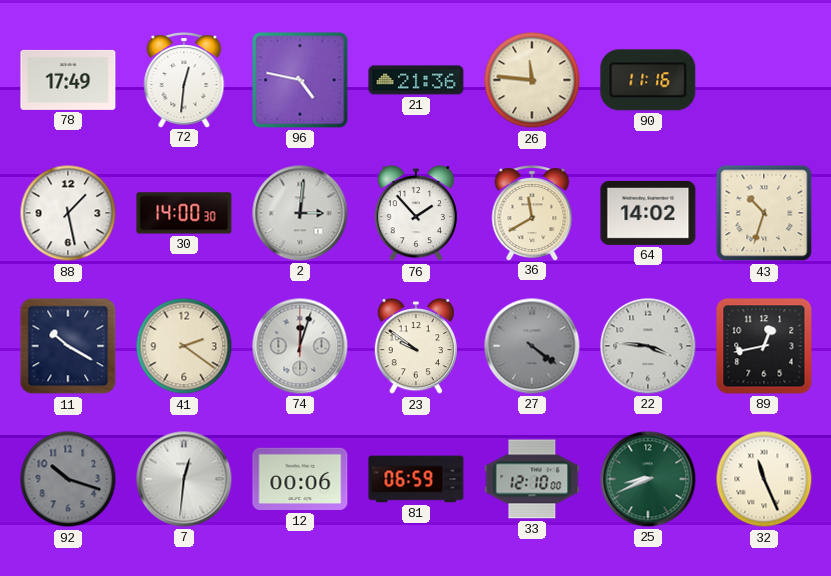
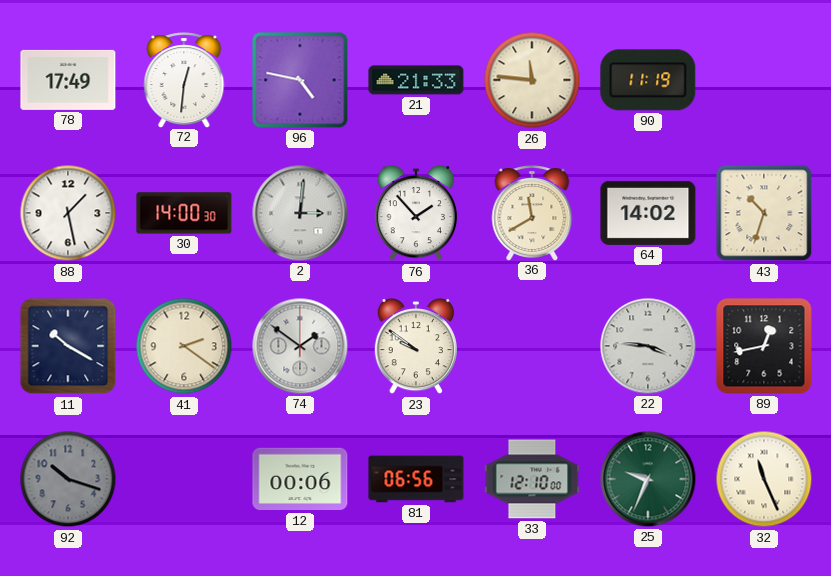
21: 21:36 -> 21:33 (416, 80)
90: 11:16 -> 11:19 (648, 80)
74: 12:03 -> 1:51 (300, 346)
27: 4:21 -> none (532, 346)
7: 12:31 -> none (184, 479)
81: 06:59 -> 06:56 (416, 479)
25: 8:41 -> 9:34 (648, 479)
